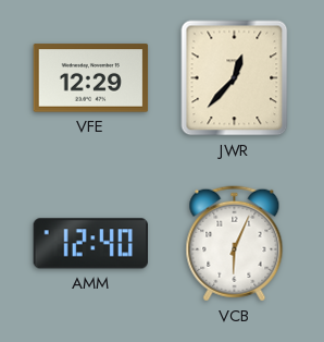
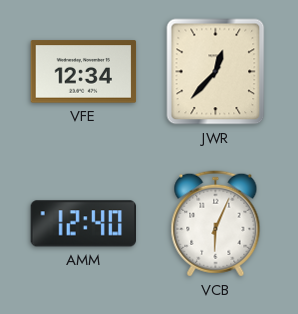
VFE: 12:29 -> 12:34 (84, 72)
